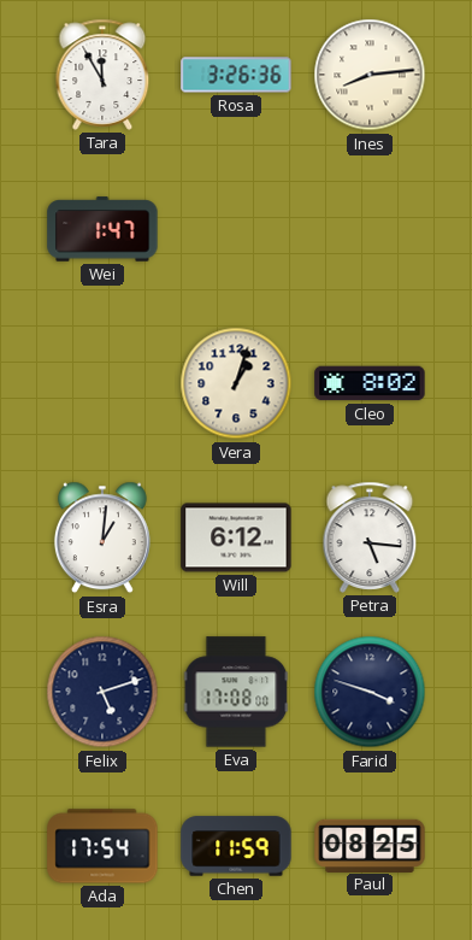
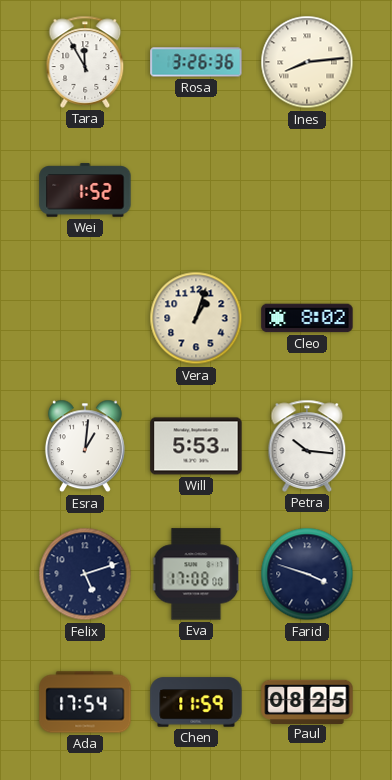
Wei: 1:47 -> 1:52 (85, 190)
Will: 6:12 -> 5:53 (196, 446)
Petra: 5:16 -> 10:16 (307, 446)
